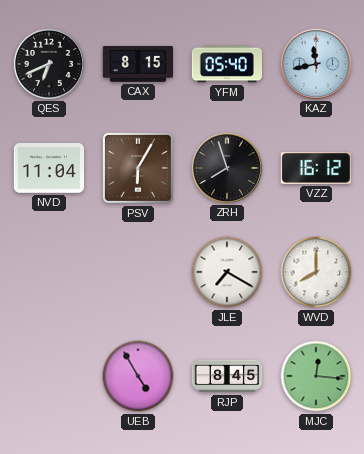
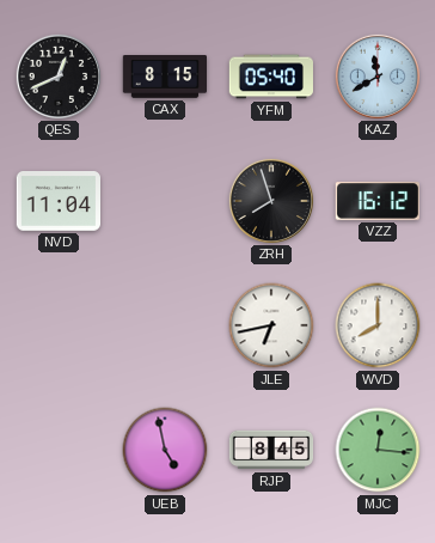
QES: 6:41 -> 12:41 (57, 75)
KAZ: 11:43 -> 11:40 (376, 75)
PSV: 6:05 -> none (138, 168)
JLE: 7:20 -> 6:43 (271, 325)
UEB: 4:55 -> 4:58 (165, 450)
